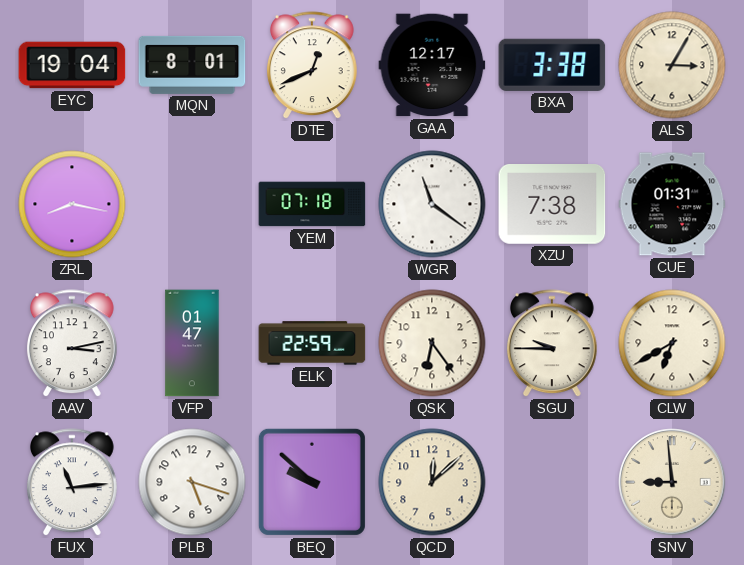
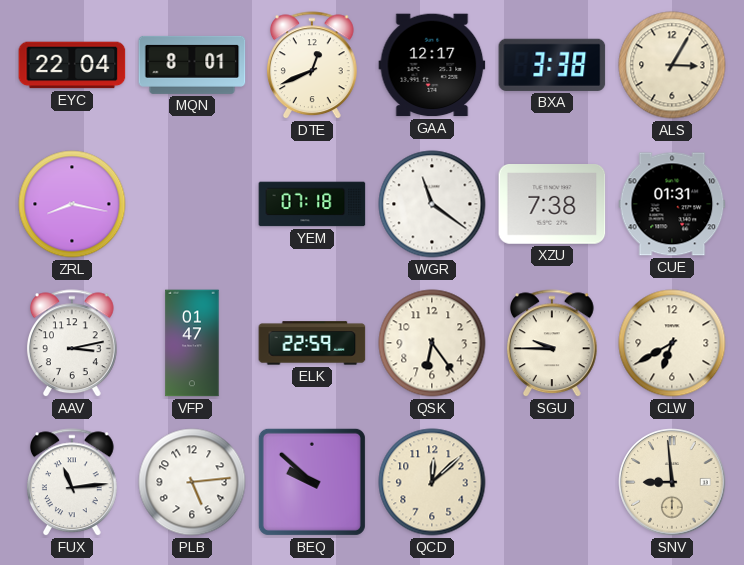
EYC: 19:04 -> 22:04 (72, 65)
PLB: 5:18 -> 5:14 (192, 482)
